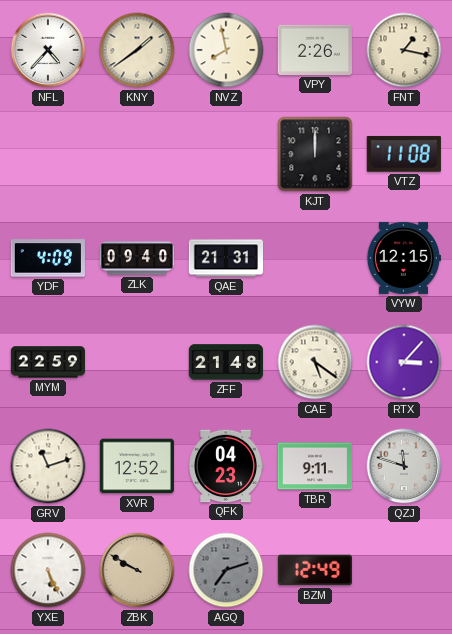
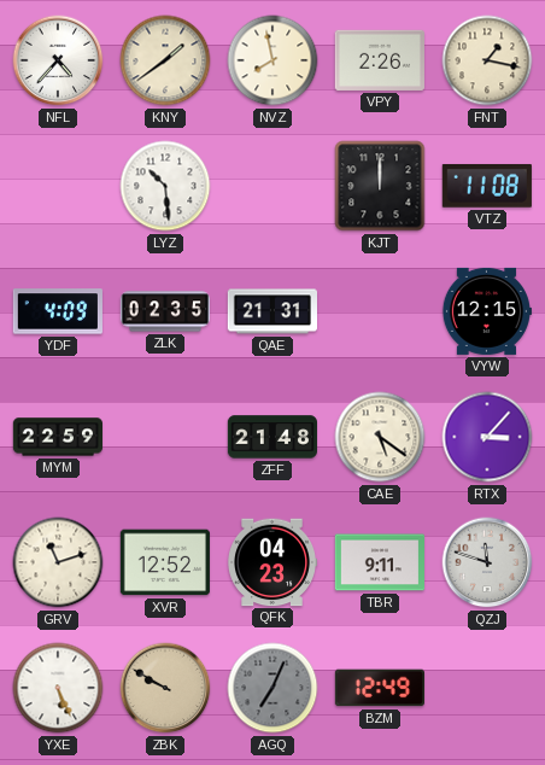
LYZ: none -> 10:29 (165, 186)
ZLK: 09:40 -> 02:35 (164, 311)
AGQ: 7:12 -> 7:04 (272, 688)
